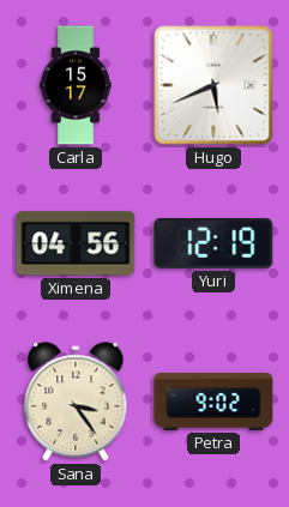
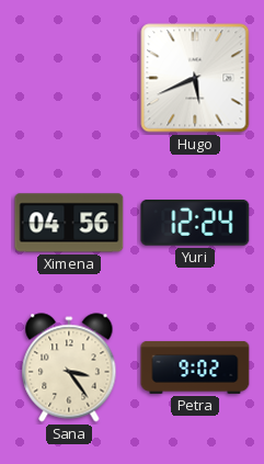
Carla: 15:17 -> none (76, 85)
Yuri: 12:19 -> 12:24 (195, 223)
